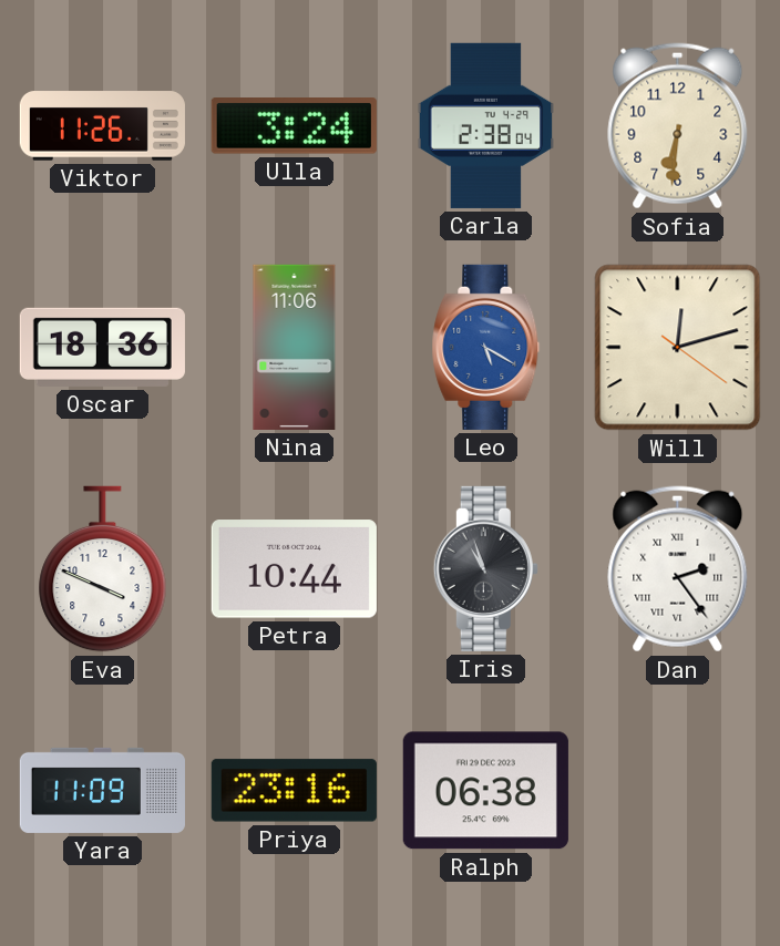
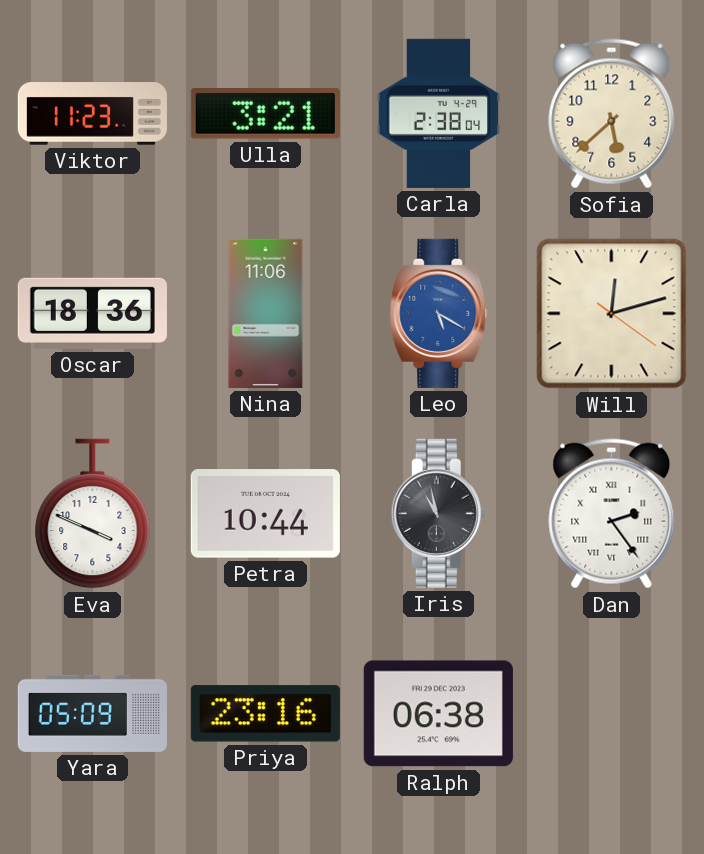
Viktor: 11:26 -> 11:23 (92, 114)
Ulla: 3:24 -> 3:21 (265, 114)
Sofia: 6:31 -> 5:38 (612, 114)
Iris: 10:57 -> 10:58 (438, 513)
Yara: 11:09 -> 05:09 (92, 713)
